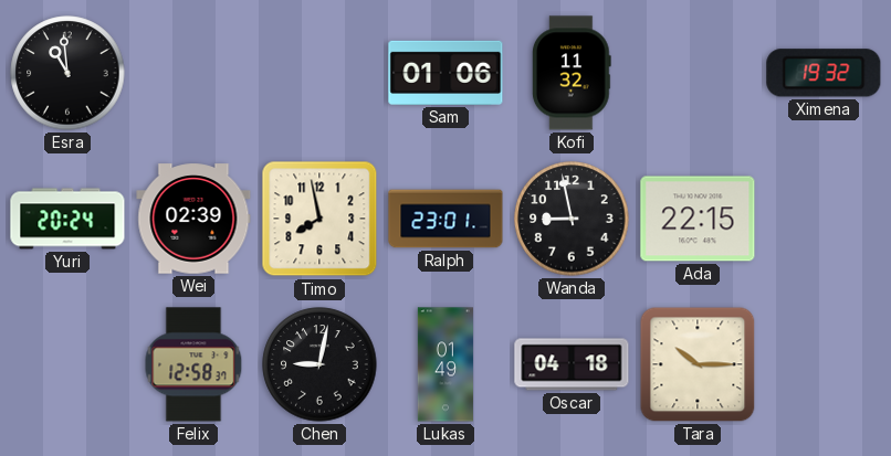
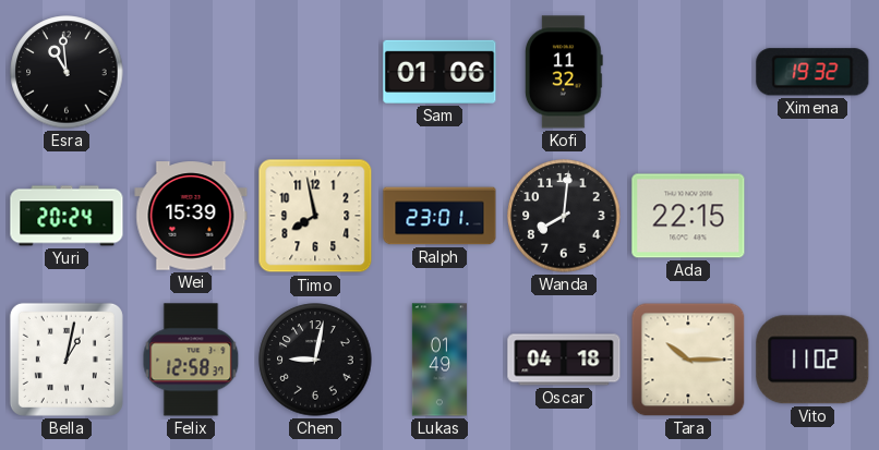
Wei: 02:39 -> 15:39 (191, 216)
Wanda: 8:58 -> 8:01 (564, 216)
Bella: none -> 1:02 (67, 360)
Vito: none -> 11:02 (812, 360)
